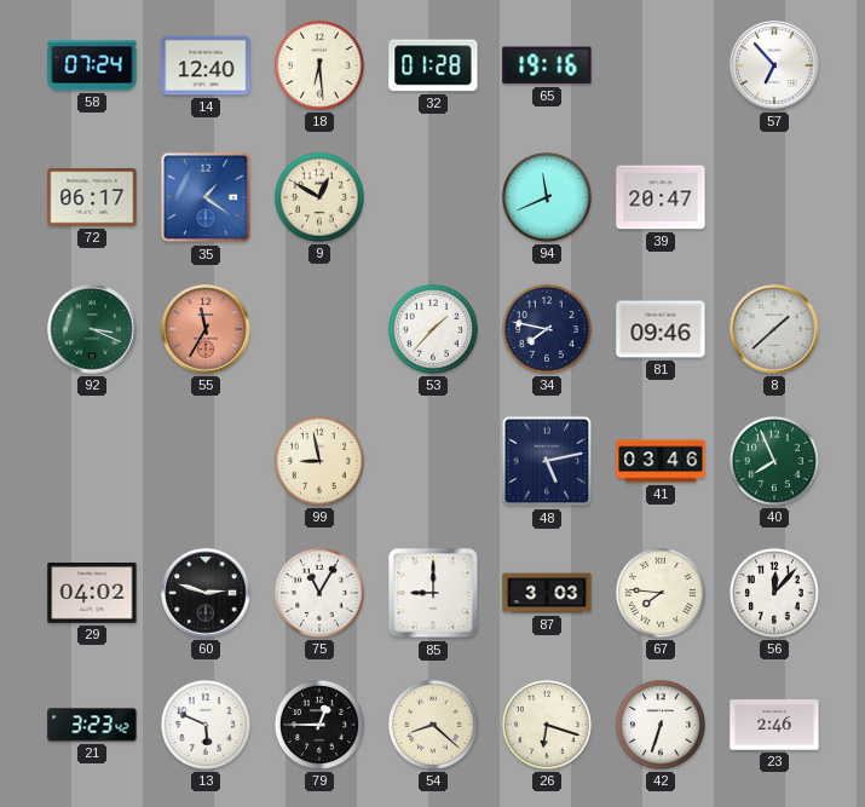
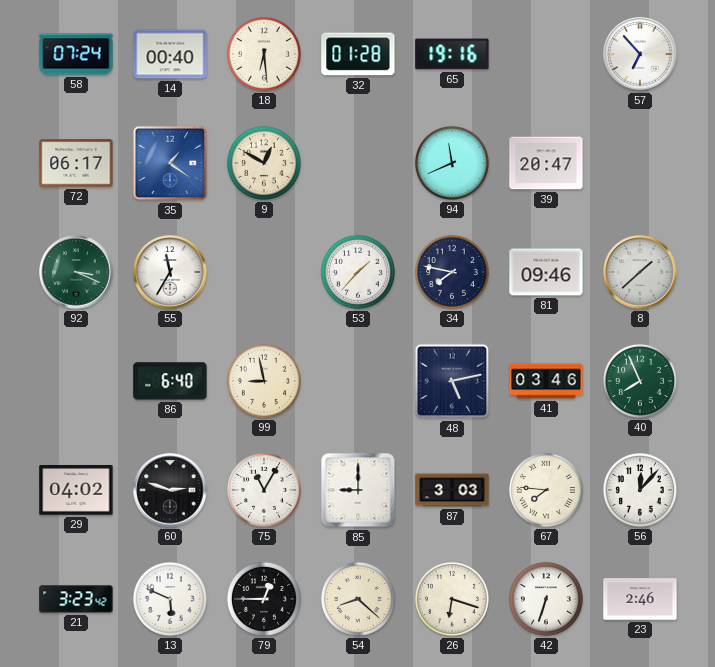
14: 12:40 -> 00:40 (170, 54)
55 dial: salmon -> white (170, 272)
86: none -> 6:40 (170, 381)
